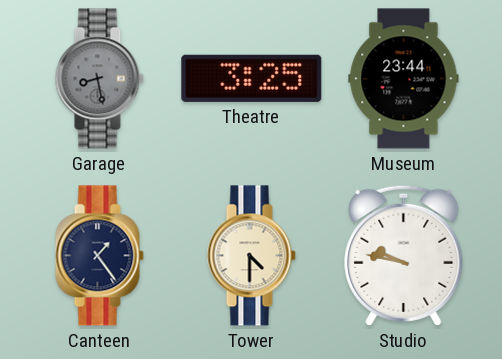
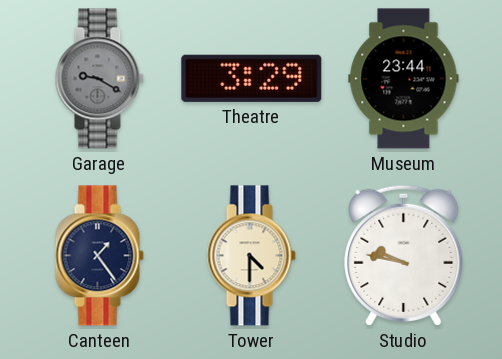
Garage: 8:28 -> 9:20 (99, 79)
Theatre: 3:25 -> 3:29 (252, 78)
